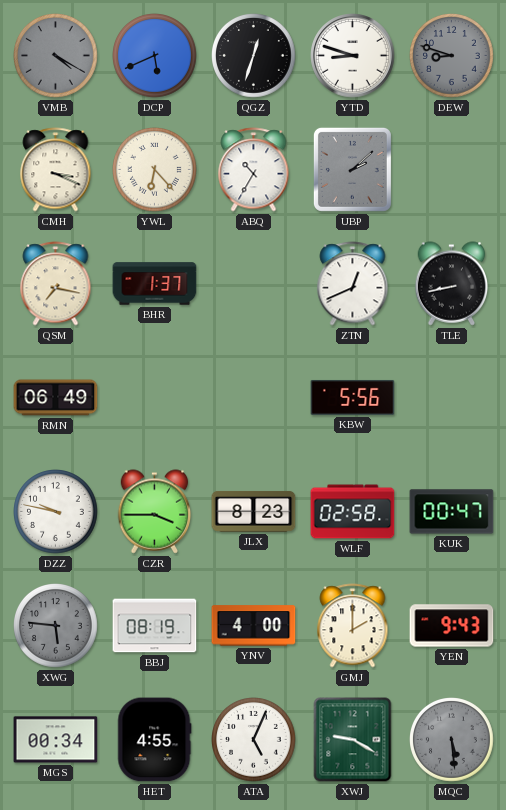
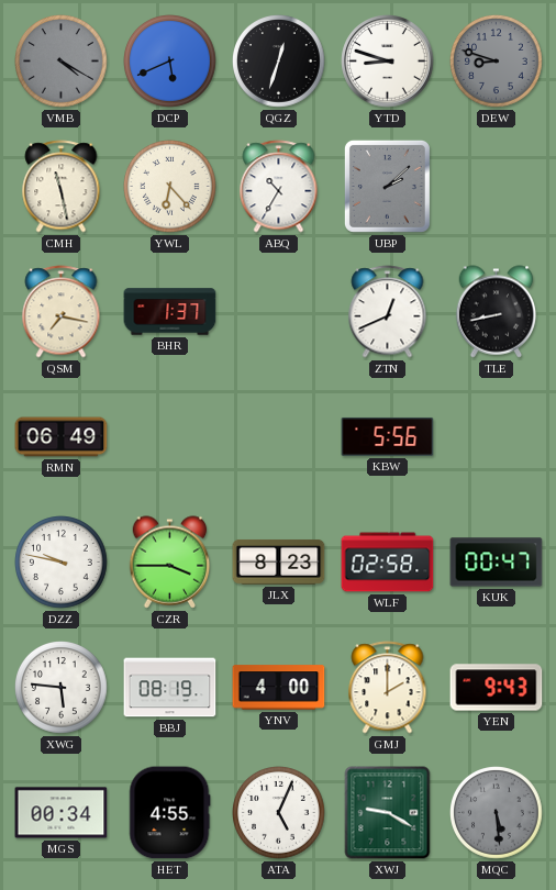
CMH: 3:19 -> 11:28 (62, 187)
XWG dial: grey -> white (62, 688)
